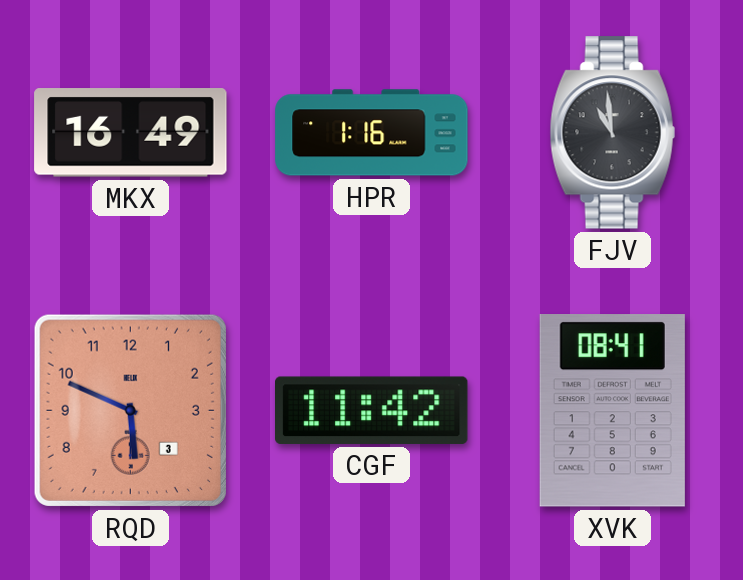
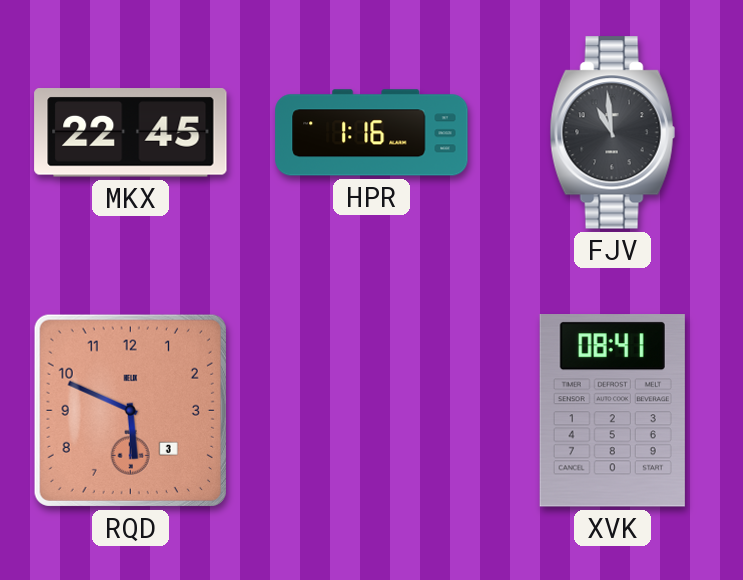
MKX: 16:49 -> 22:45 (131, 133)
CGF: 11:42 -> none (372, 410)
